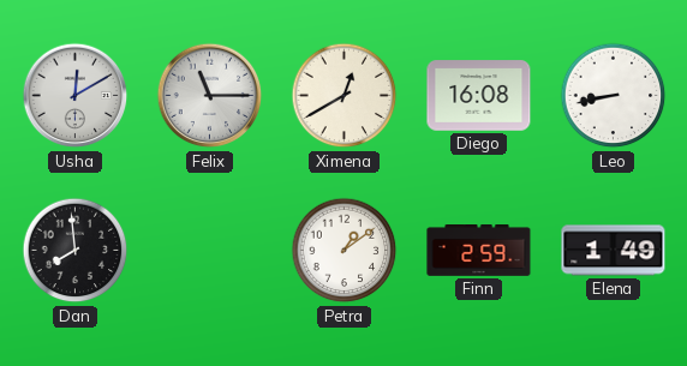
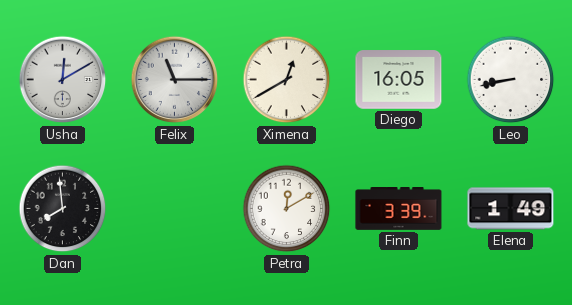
Diego: 16:08 -> 16:05 (399, 80)
Petra: 1:09 -> 12:10 (287, 209)
Finn: 2:59 -> 3:39 (399, 209)
